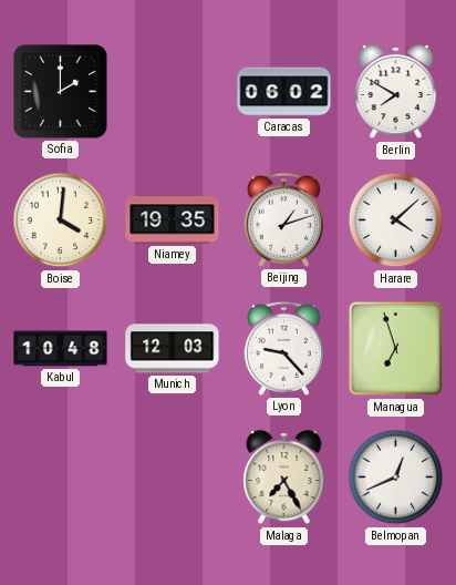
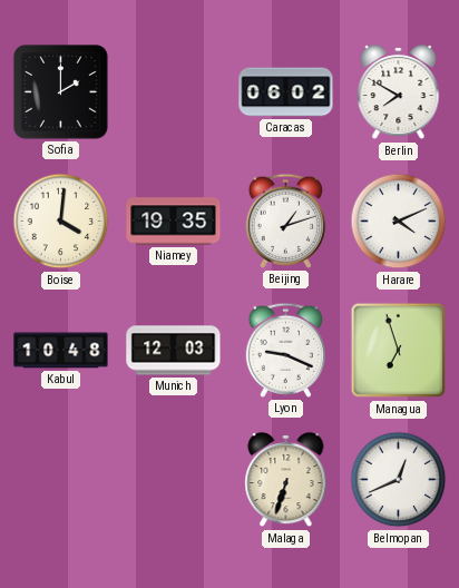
Harare: 4:08 -> 4:11 (399, 222)
Lyon: 9:23 -> 9:19 (285, 350)
Malaga: 7:25 -> 6:33 (286, 480)
